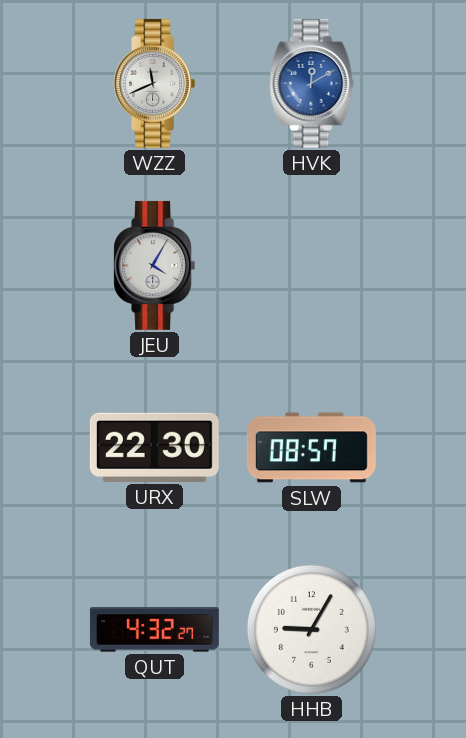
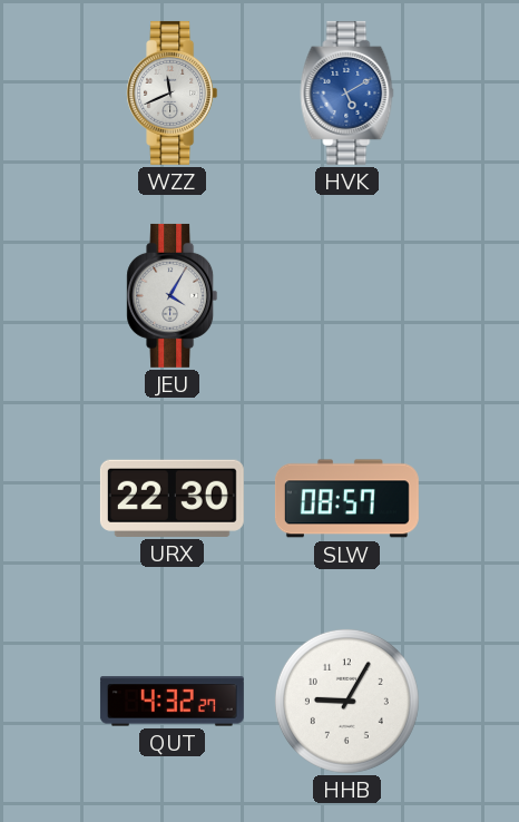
HVK: 12:10 -> 5:10 (347, 92)
